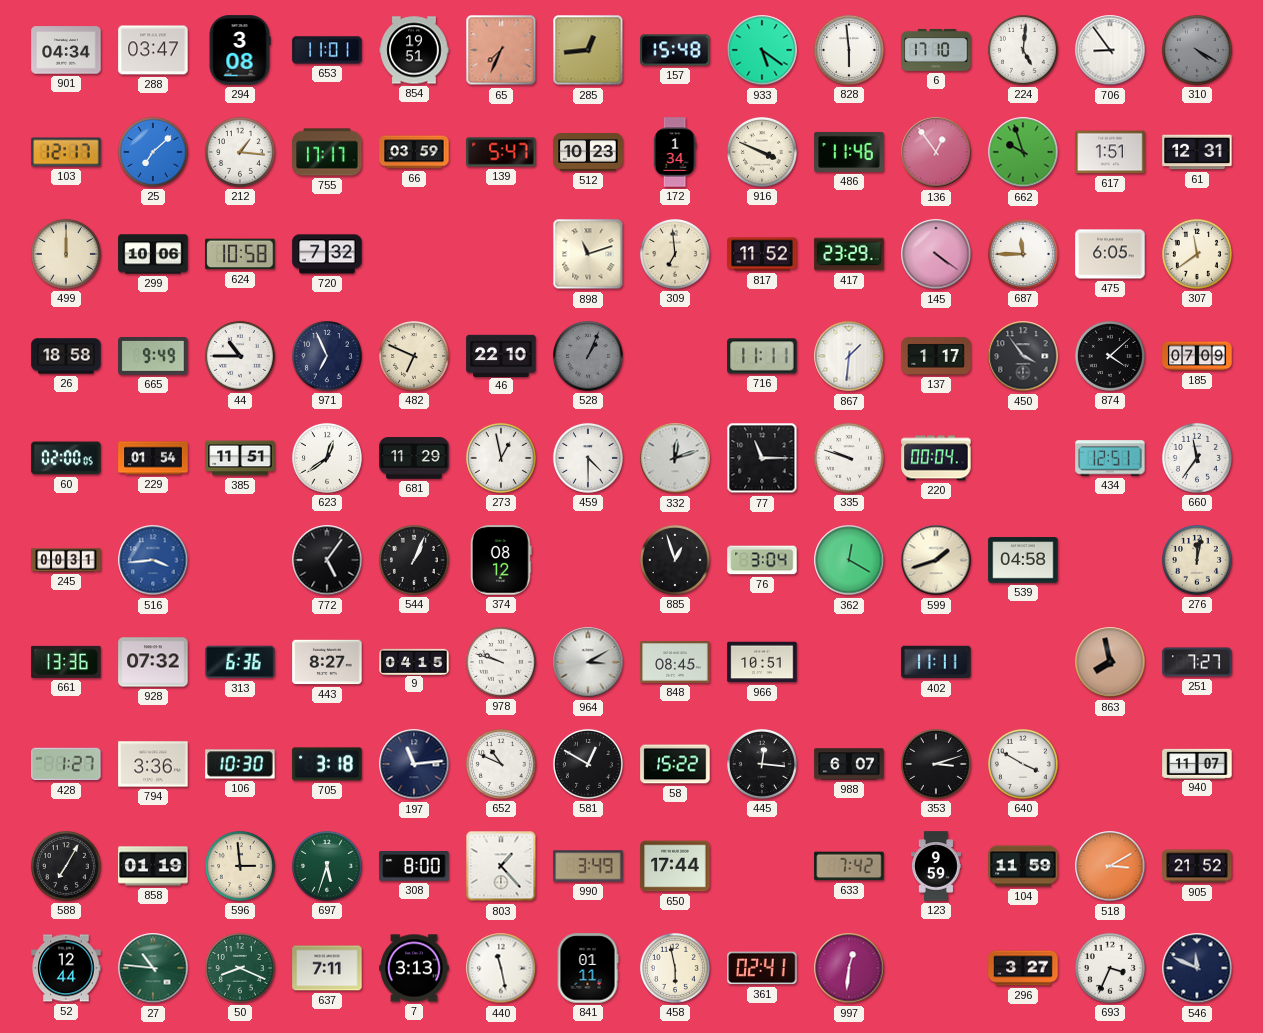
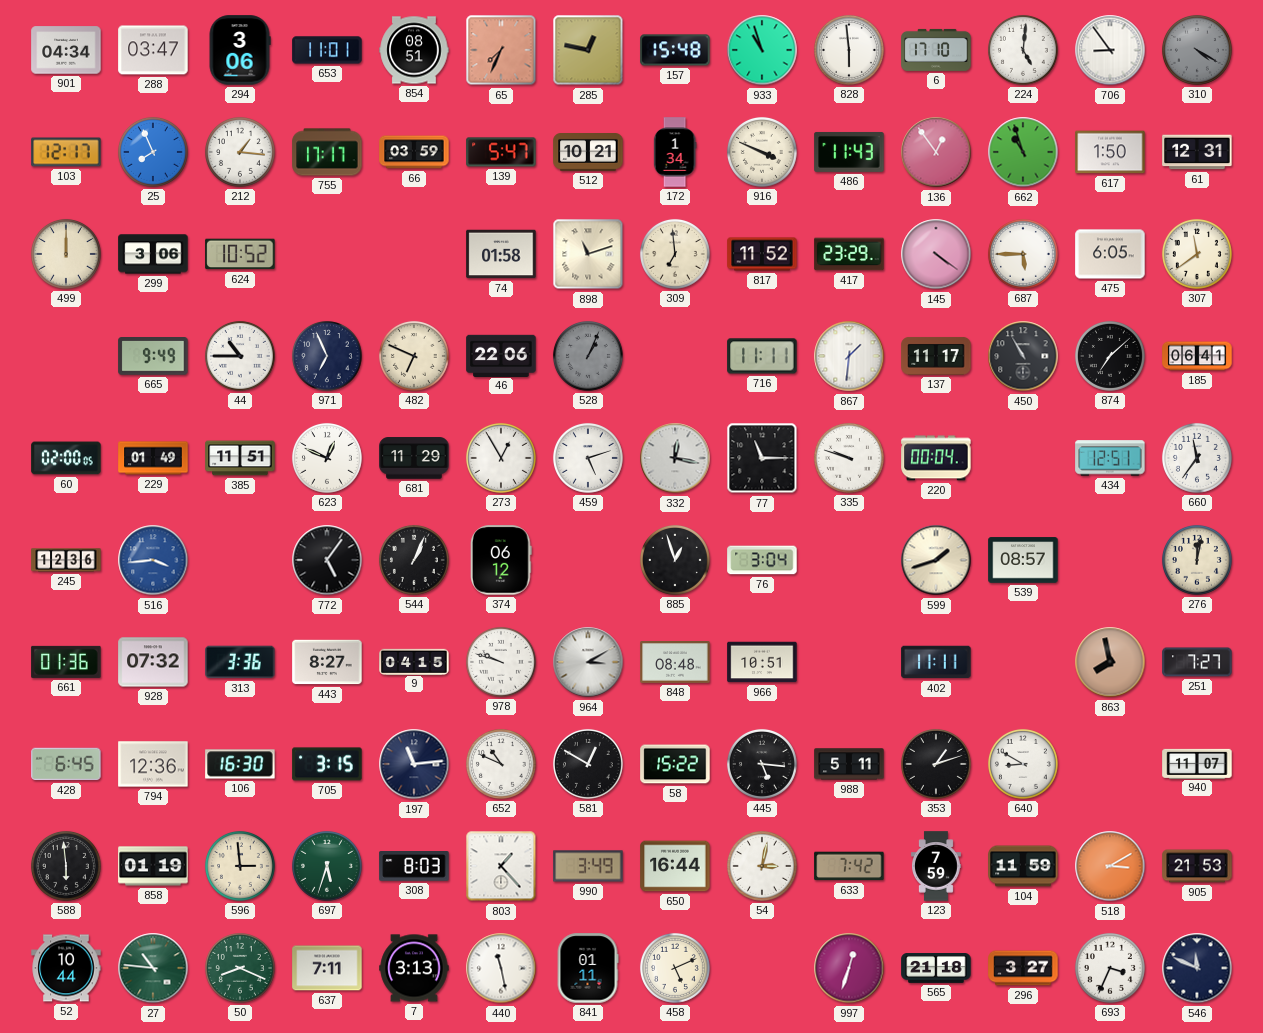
294: 3:08 -> 3:06 (240, 50)
854: 19:51 -> 08:51 (414, 50)
285: 12:44 -> 12:47 (588, 50)
933: 5:21 -> 10:57 (762, 50)
25: 7:08 -> 7:56 (153, 152)
512: 10:23 -> 10:21 (588, 153)
486: 11:46 -> 11:43 (849, 152)
662: 9:57 -> 10:57 (1023, 152)
617: 1:51 -> 1:50 (1110, 152)
299: 10:06 -> 3:06 (153, 254)
624: 10:58 -> 10:52 (240, 254)
720: 7:32 -> none (327, 254)
74: none -> 01:58 (501, 254)
687: 11:45 -> 5:45 (1023, 254)
26: 18:58 -> none (66, 356)
46: 22:10 -> 22:06 (501, 355)
137: 1:17 -> 11:17 (936, 356)
450: 3:54 -> 10:55 (1023, 356)
874: 4:08 -> 7:08 (1110, 356)
185: 07:09 -> 06:41 (1197, 356)
229: 01:54 -> 01:49 (153, 458)
623: 12:39 -> 12:49 (327, 458)
273: 12:58 -> 12:55 (501, 458)
459: 4:30 -> 5:12 (588, 458)
332: 12:12 -> 12:17 (675, 458)
245: 00:31 -> 12:36 (66, 560)
374: 08:12 -> 06:12 (502, 560)
362: 12:20 -> none (849, 560)
539: 04:58 -> 08:57 (1023, 560)
661: 13:36 -> 01:36 (66, 662)
313: 6:36 -> 3:36 (240, 662)
848: 08:45 -> 08:48 (675, 663)
428: 1:27 -> 6:45 (66, 764)
794: 3:36 -> 12:36 (153, 764)
106: 10:30 -> 16:30 (240, 764)
705: 3:18 -> 3:15 (327, 764)
445: 12:16 -> 5:16 (762, 764)
988: 6:07 -> 5:11 (849, 764)
353: 3:12 -> 1:12 (936, 764)
640: 3:50 -> 8:50 (1023, 764)
588: 7:05 -> 5:59 (66, 866)
308: 8:00 -> 8:03 (414, 866)
650: 17:44 -> 16:44 (675, 866)
54: none -> 3:02 (762, 866)
123: 9:59 -> 7:59 (937, 866)
905: 21:52 -> 21:53 (1197, 866)
52: 12:44 -> 10:44 (66, 968)
458: 5:58 -> 5:11 (675, 968)
361: 02:41 -> none (762, 968)
997: 12:31 -> 12:33 (849, 968)
565: none -> 21:18 (936, 969)
